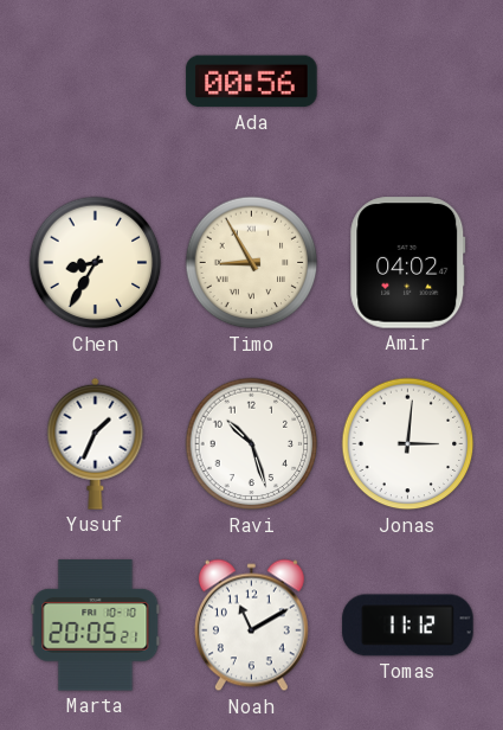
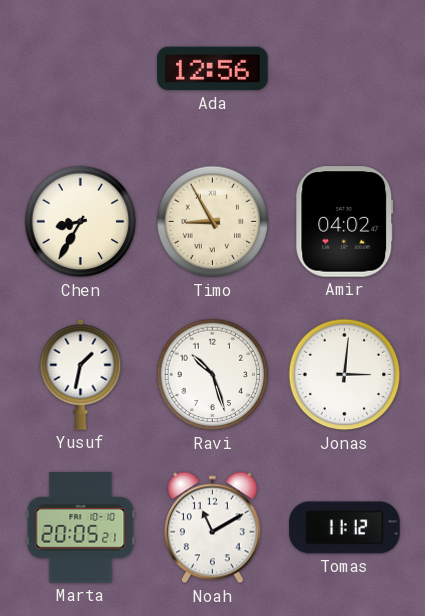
Ada: 00:56 -> 12:56 (213, 69)
Yusuf: 1:34 -> 1:32 (81, 374)
